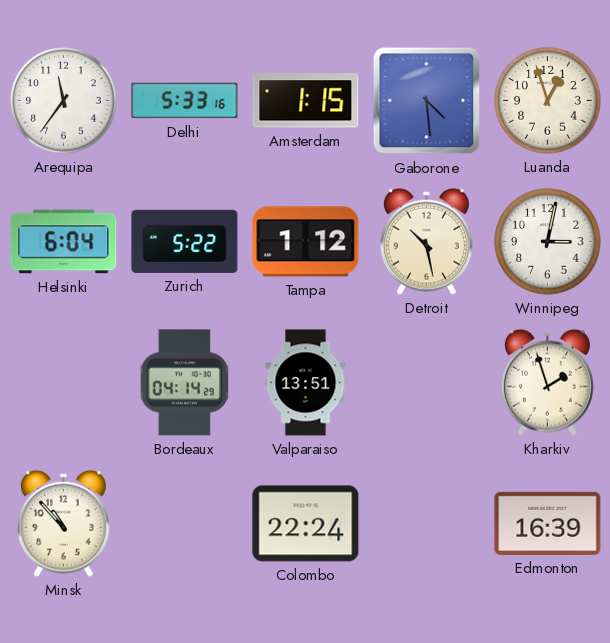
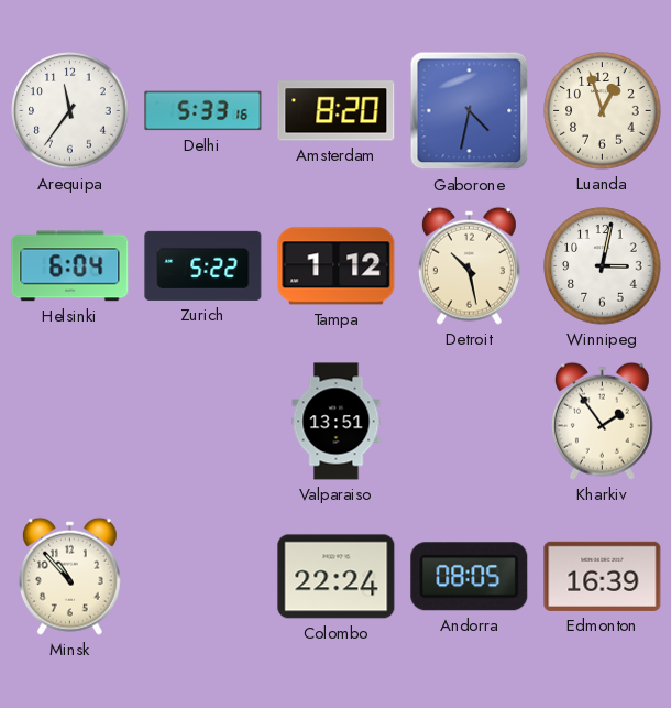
Amsterdam: 1:15 -> 8:20 (337, 111)
Gaborone: 4:29 -> 4:32 (470, 111)
Bordeaux: 04:14 -> none (184, 383)
Kharkiv: 1:57 -> 1:54 (602, 421)
Andorra: none -> 08:05 (470, 577)
